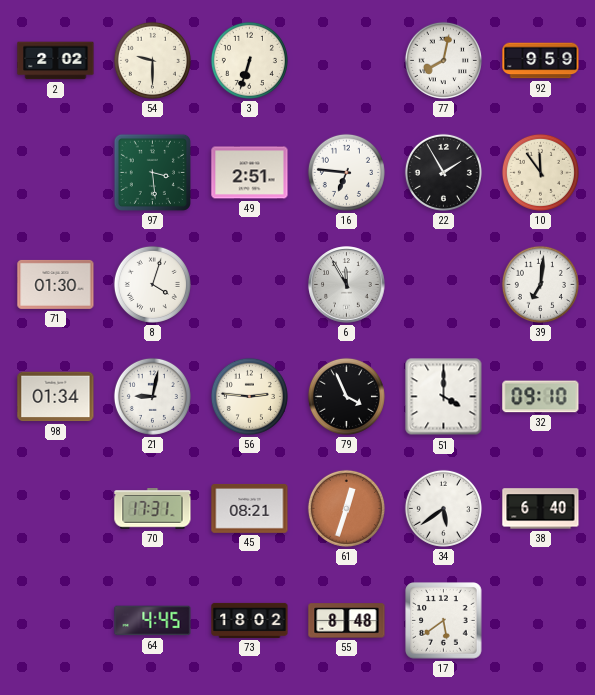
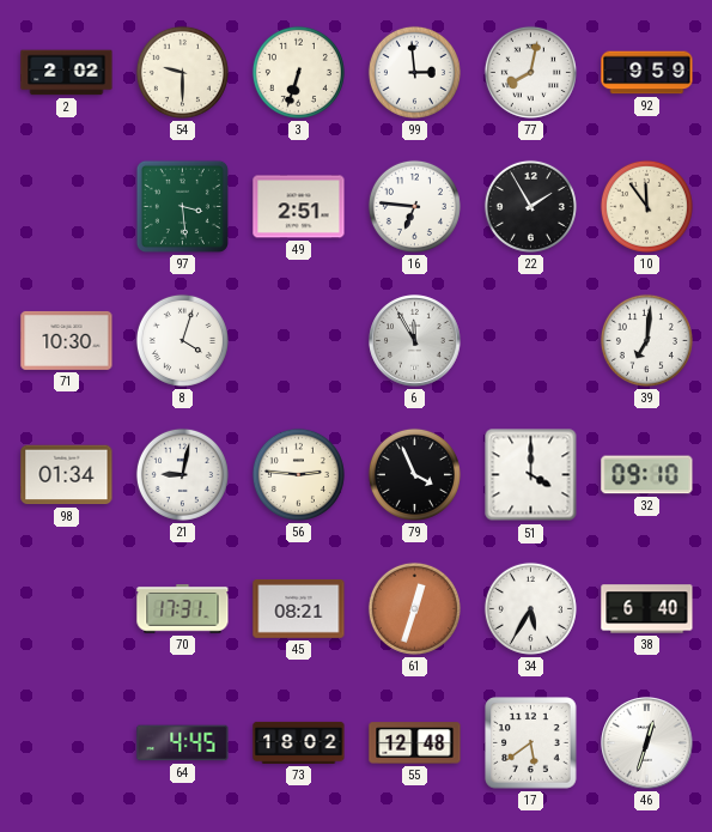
99: none -> 2:59 (414, 72)
71: 01:30 -> 10:30 (67, 340)
34: 5:39 -> 5:35 (530, 608)
55: 8:48 -> 12:48 (415, 743)
46: none -> 12:33 (647, 743)
